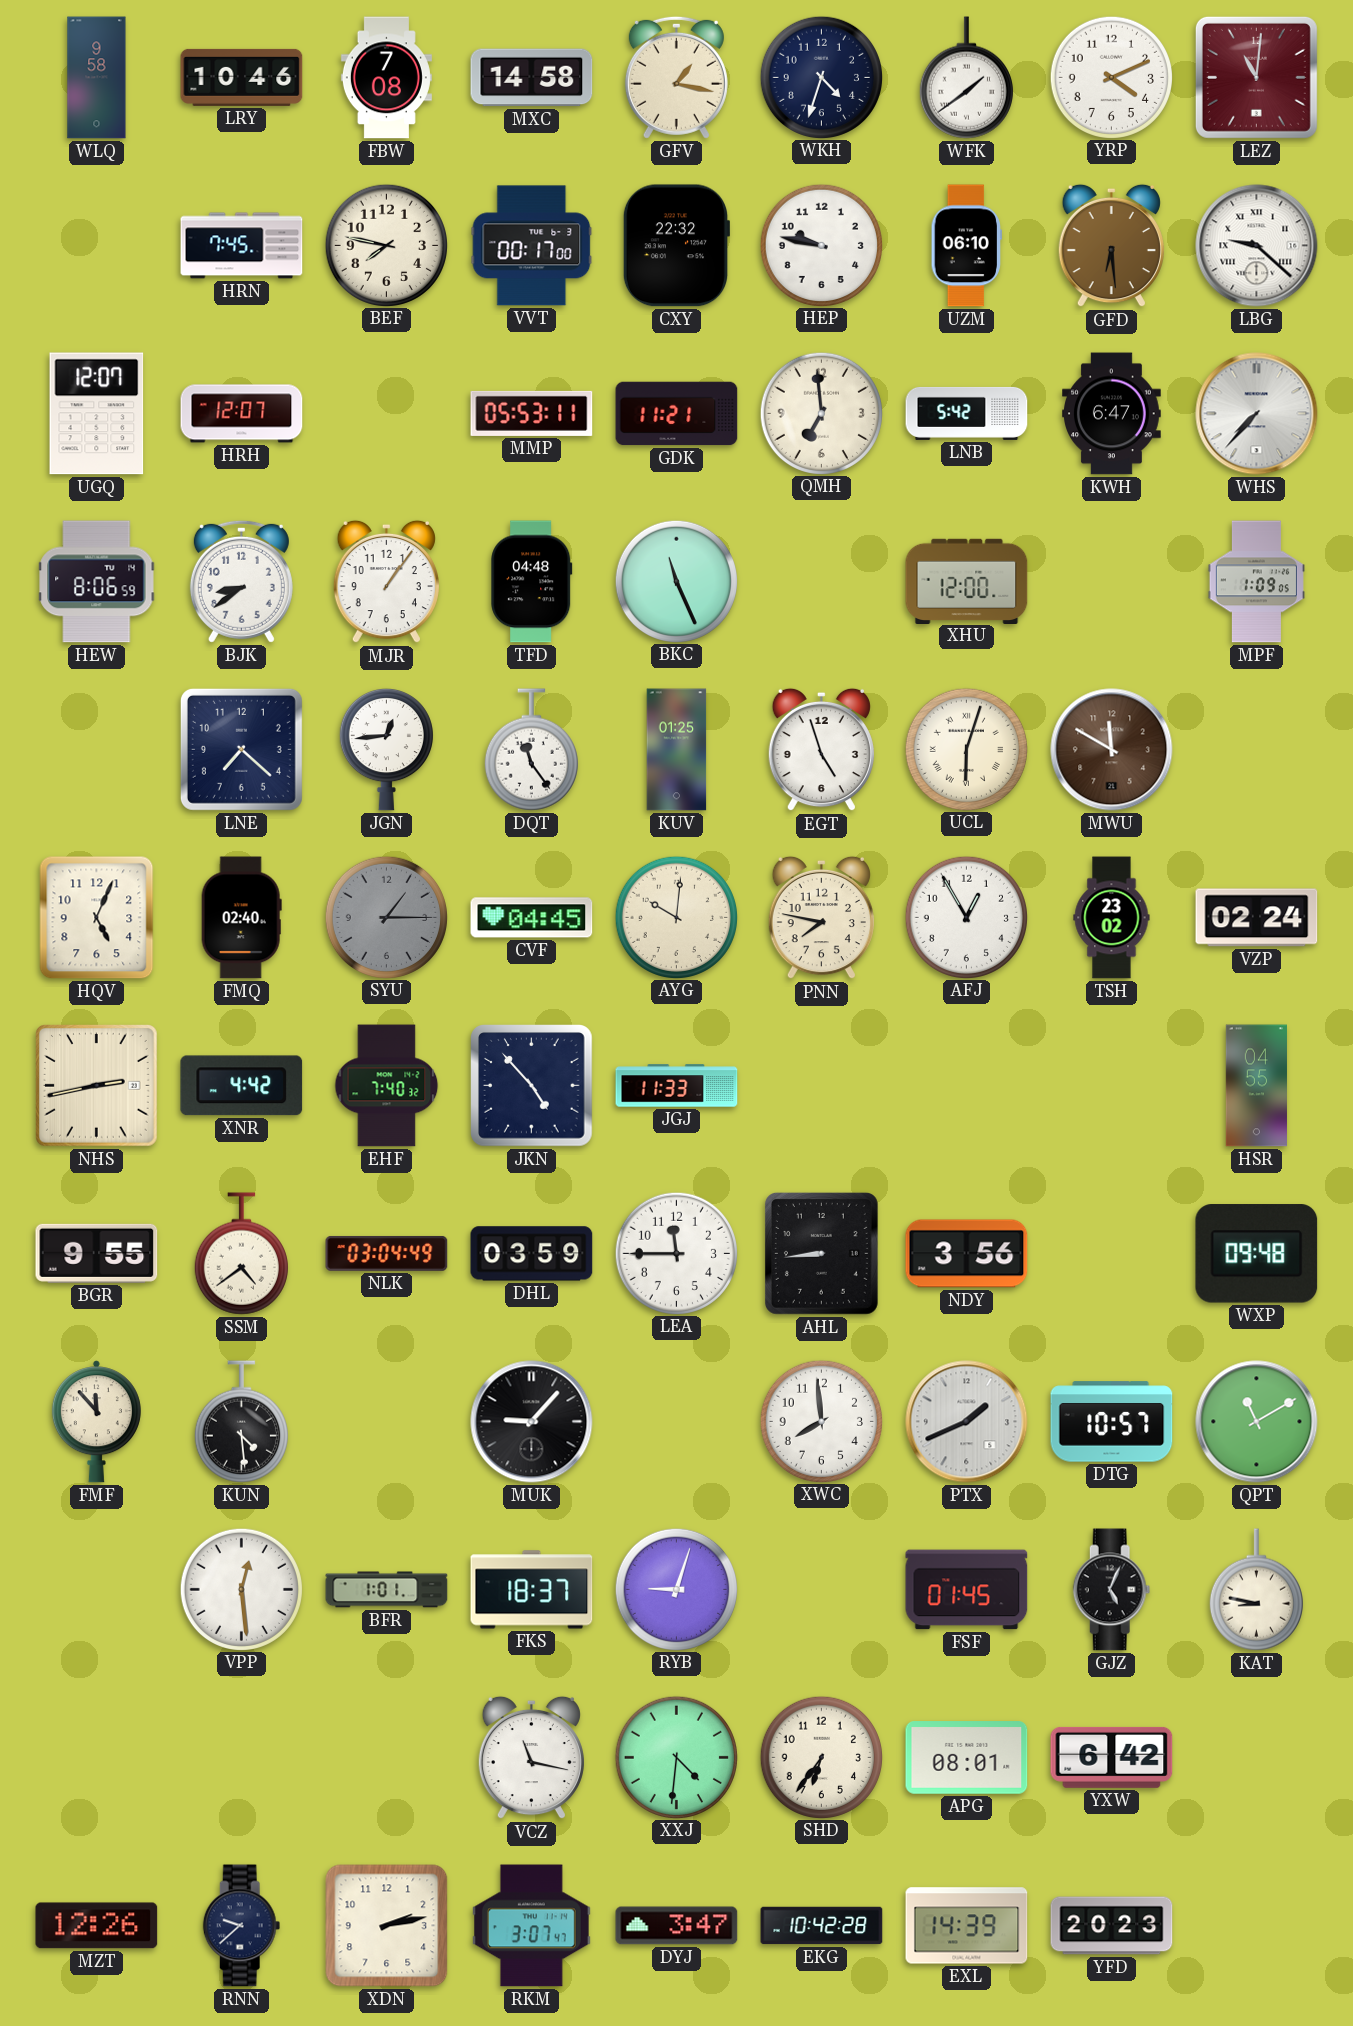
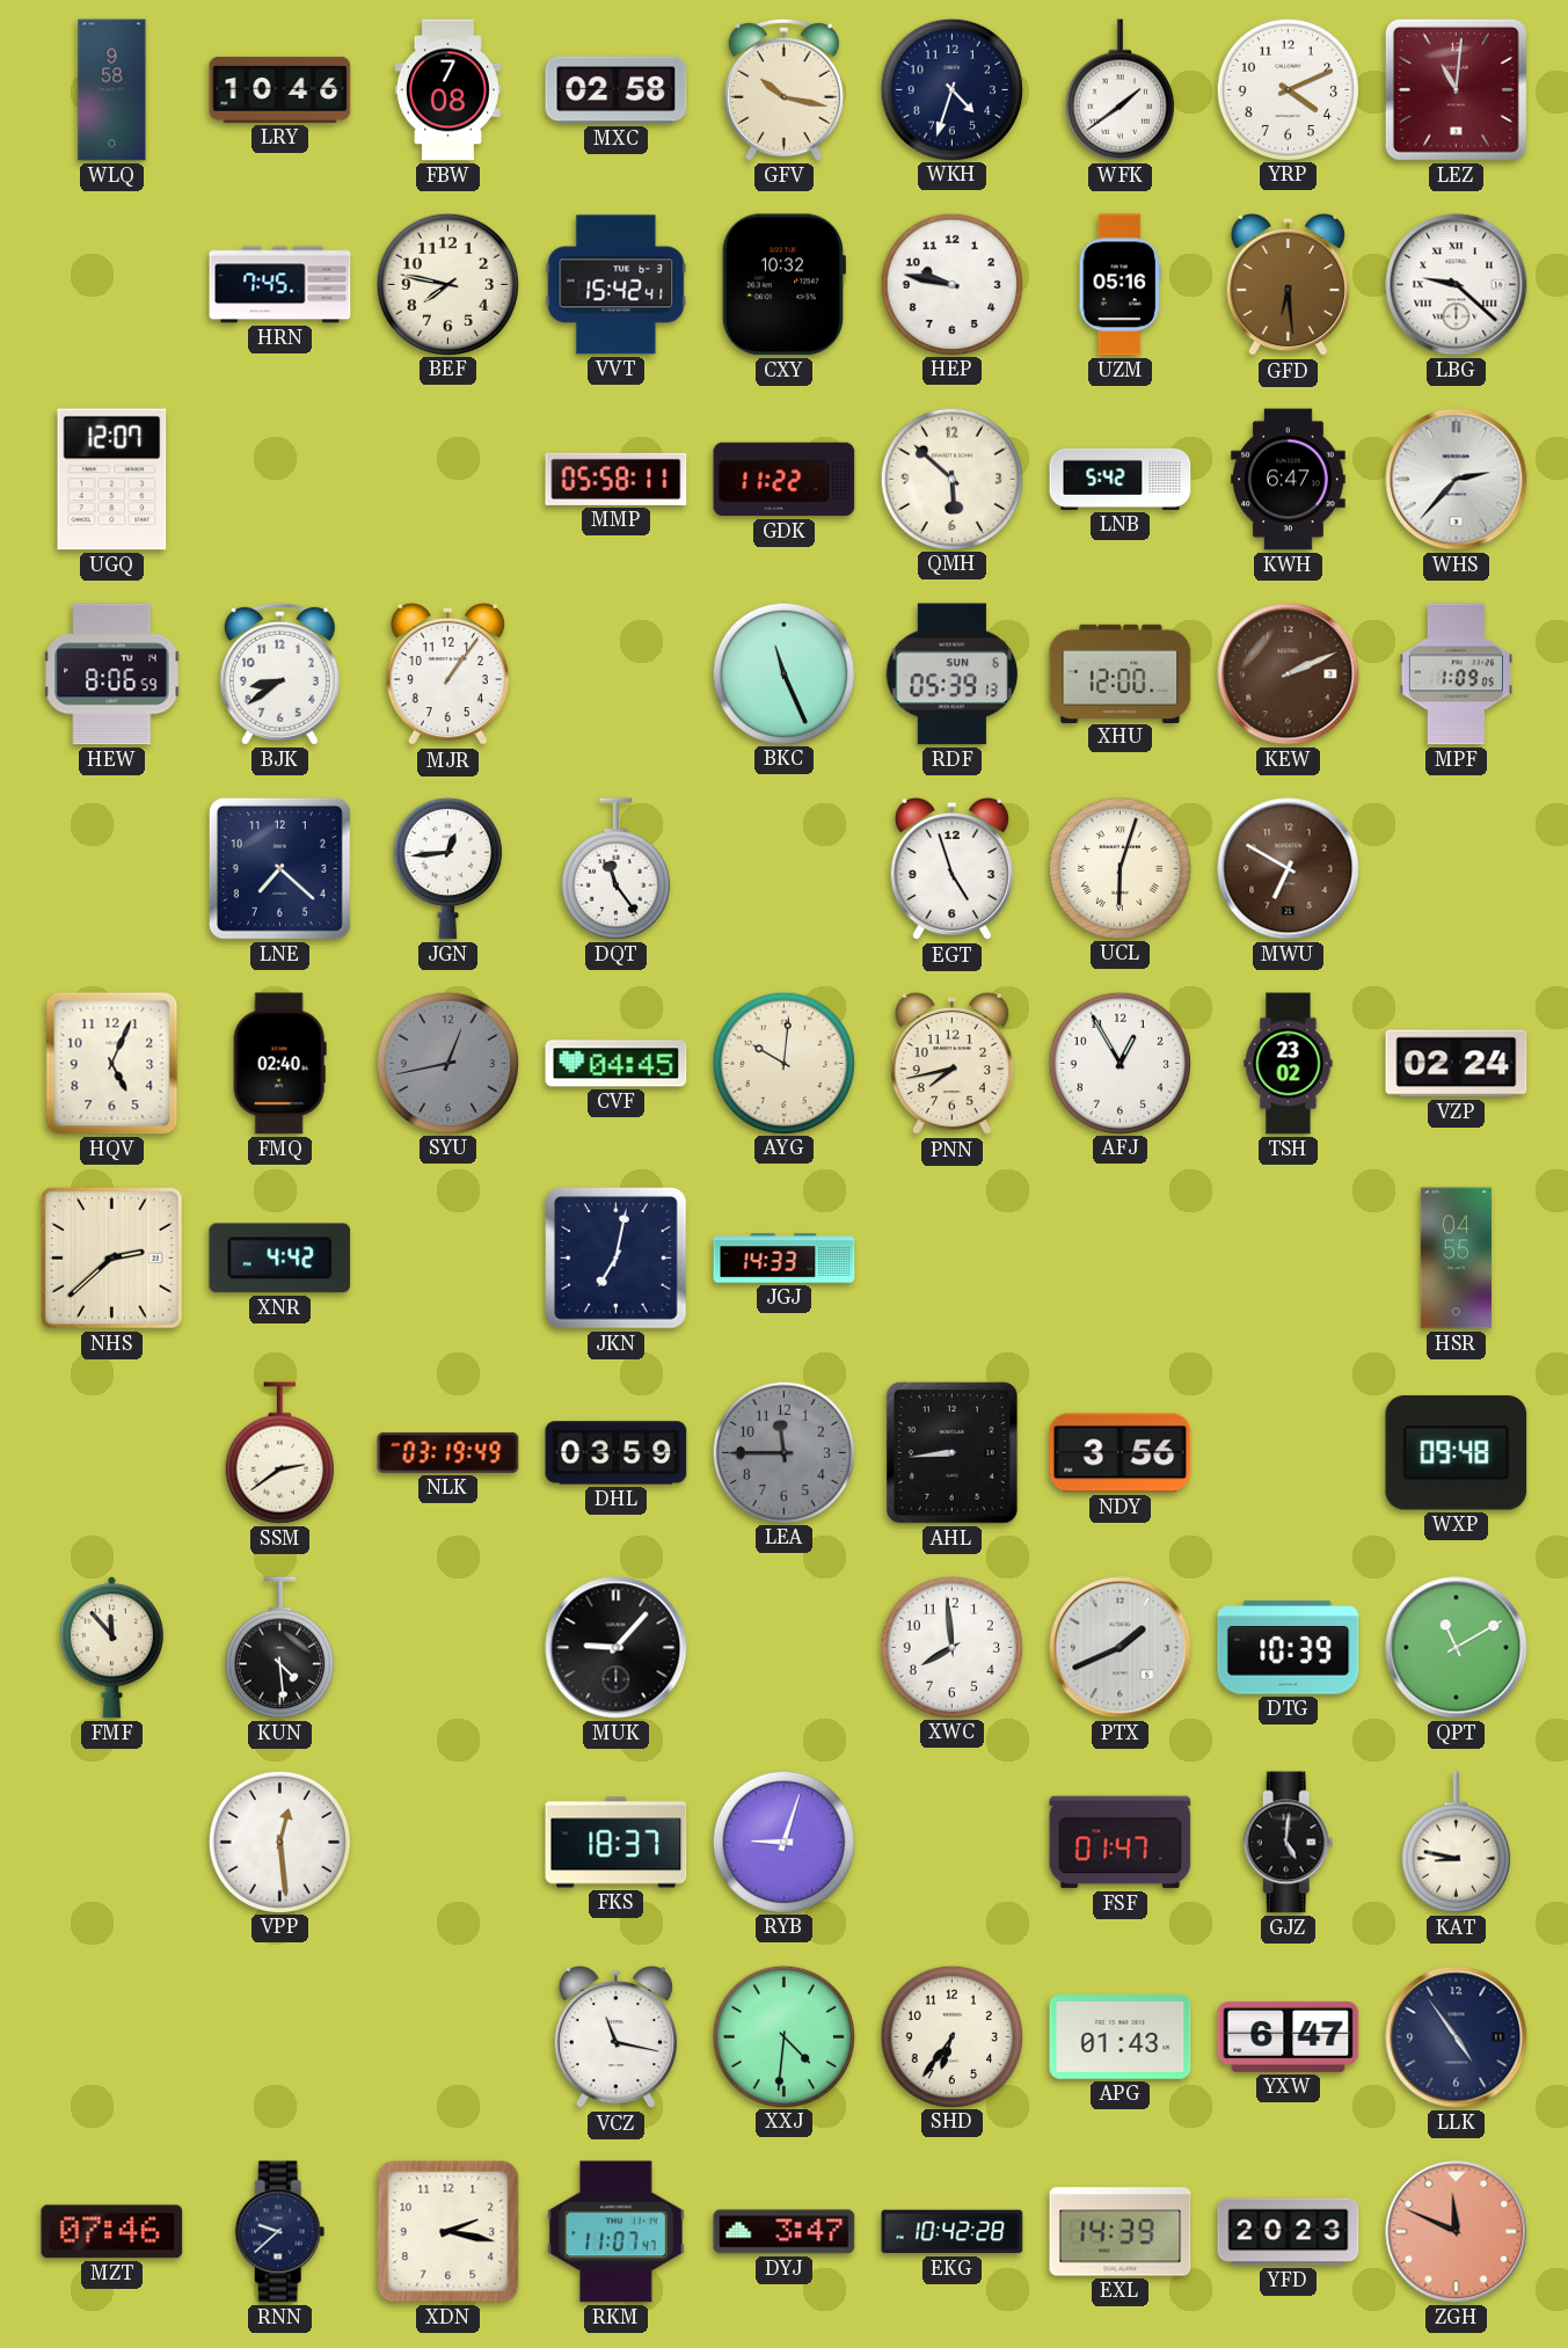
MXC: 14:58 -> 02:58 (617, 90)
GFV: 1:17 -> 10:17 (783, 89)
VVT: 00:17 -> 15:42 (617, 285)
CXY: 22:32 -> 10:32 (782, 285)
UZM: 06:10 -> 05:16 (1120, 285)
HRH: 12:07 -> none (242, 414)
MMP: 05:53 -> 05:58 (617, 479)
GDK: 11:21 -> 11:22 (785, 480)
QMH: 6:59 -> 5:52 (951, 479)
WHS: 7:37 -> 2:37 (1457, 480)
TFD: 04:48 -> none (532, 582)
RDF: none -> 05:39 (951, 674)
KEW: none -> 2:11 (1289, 674)
KUV: 01:25 -> none (677, 750)
MWU: 11:50 -> 6:50 (1289, 869)
SYU: 1:15 -> 12:43 (447, 1063)
PNN: 7:47 -> 7:43 (951, 1064)
NHS: 2:43 -> 2:38 (112, 1259)
EHF: 7:40 -> none (387, 1086)
JKN: 4:53 -> 7:02 (617, 1259)
JGJ: 11:33 -> 14:33 (785, 1259)
BGR: 9:55 -> none (97, 1253)
SSM: 4:39 -> 2:39 (279, 1453)
NLK: 03:04 -> 03:19 (448, 1452)
LEA dial: white -> grey (783, 1452)
DTG: 10:57 -> 10:39 (1289, 1648)
BFR: 1:01 -> none (387, 1590)
FSF: 01:45 -> 01:47 (1121, 1843)
GJZ: 5:04 -> 5:01 (1289, 1843)
APG: 08:01 -> 01:43 (1121, 2037)
YXW: 6:42 -> 6:47 (1289, 2036)
LLK: none -> 4:54 (1457, 2037)
MZT: 12:26 -> 07:46 (112, 2232)
XDN: 2:13 -> 2:17 (448, 2232)
RKM: 3:07 -> 11:07 (615, 2232)
ZGH: none -> 11:49 (1457, 2232)
